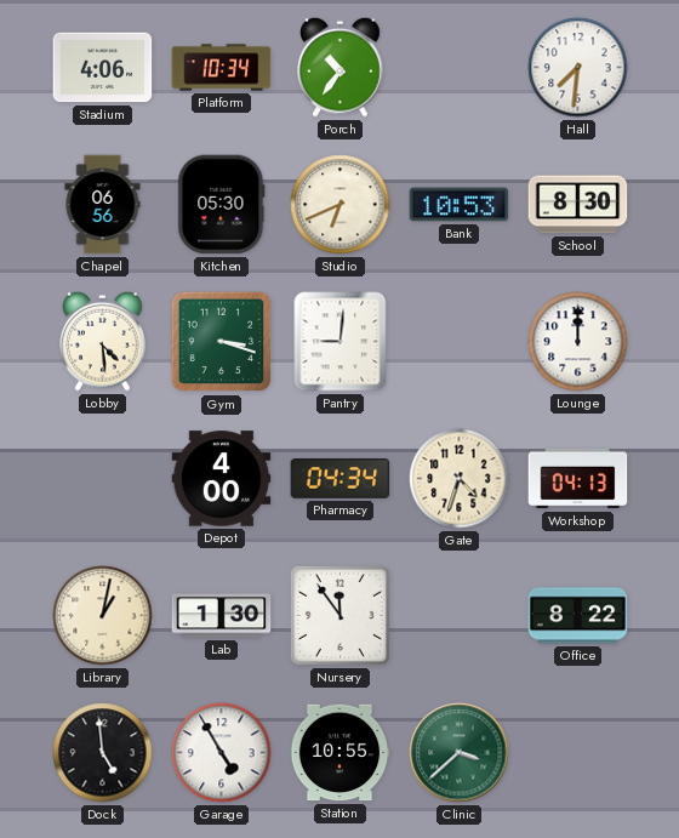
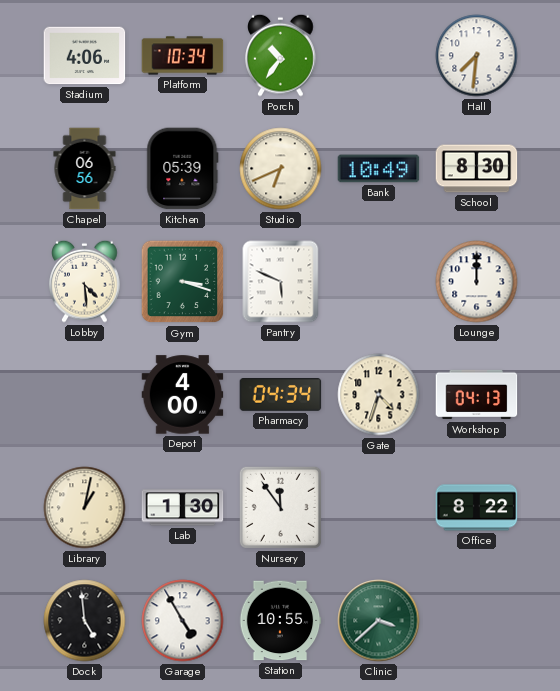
Kitchen: 05:30 -> 05:39 (183, 169)
Bank: 10:53 -> 10:49 (379, 169)
Pantry: 9:01 -> 5:49 (281, 282)
